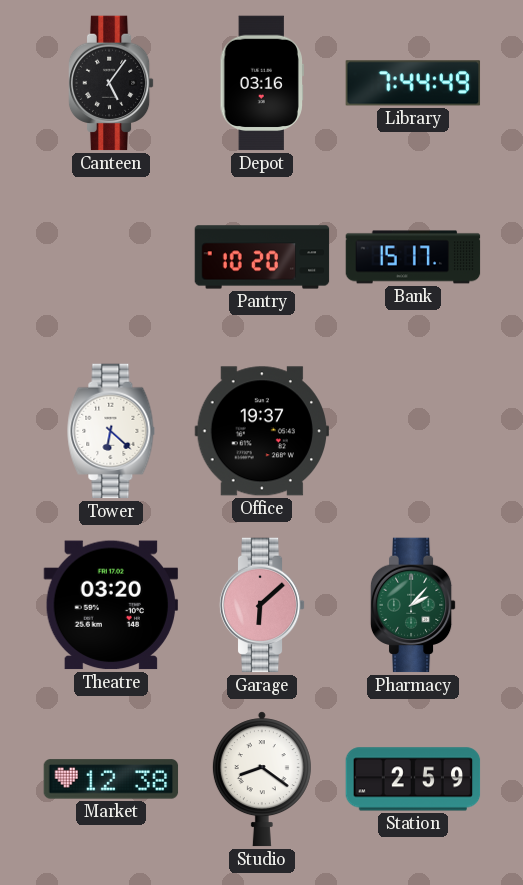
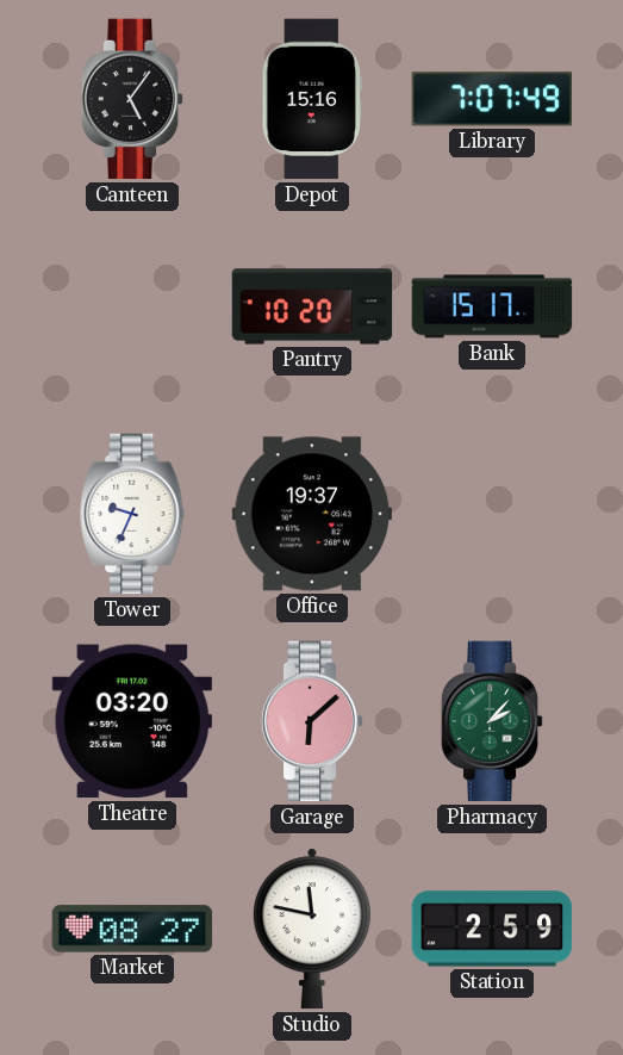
Depot: 03:16 -> 15:16 (312, 99)
Library: 7:44 -> 7:07 (492, 99)
Tower: 6:22 -> 9:34 (132, 514)
Market: 12:38 -> 08:27 (132, 929)
Studio: 8:21 -> 11:47 (312, 929)
